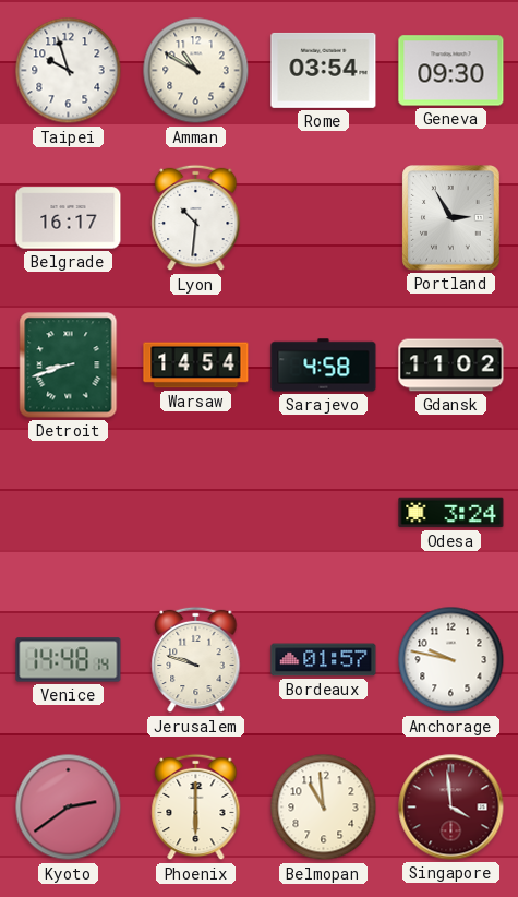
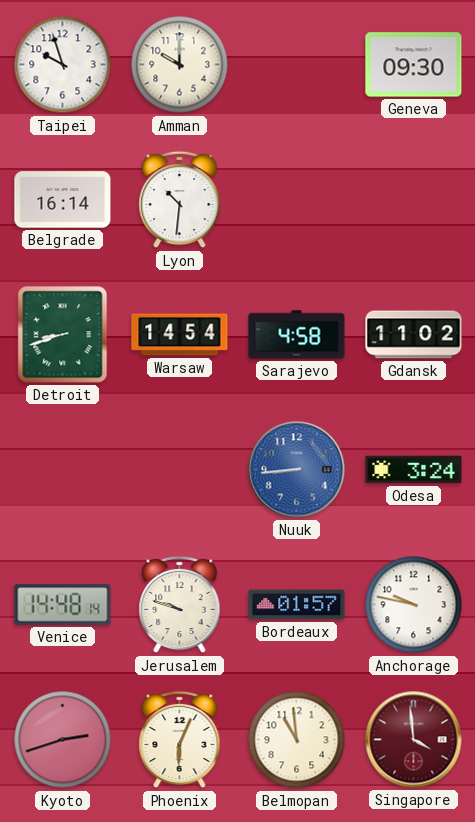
Amman: 10:50 -> 10:00 (180, 65)
Rome: 03:54 -> none (324, 70)
Belgrade: 16:17 -> 16:14 (63, 200)
Portland: 2:55 -> none (451, 218)
Nuuk: none -> 8:44 (297, 470)
Kyoto: 2:39 -> 2:42 (63, 740)
Phoenix: 6:00 -> 6:04 (180, 740)
